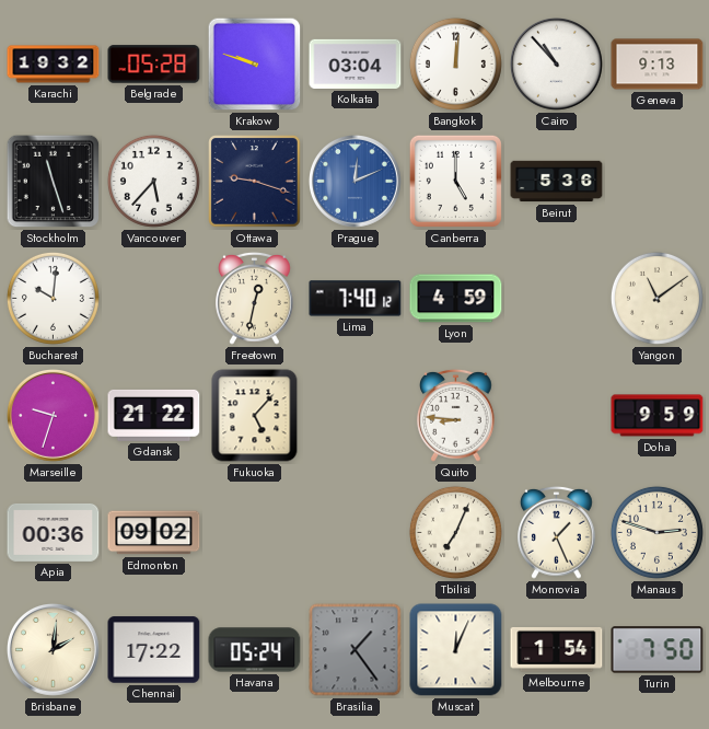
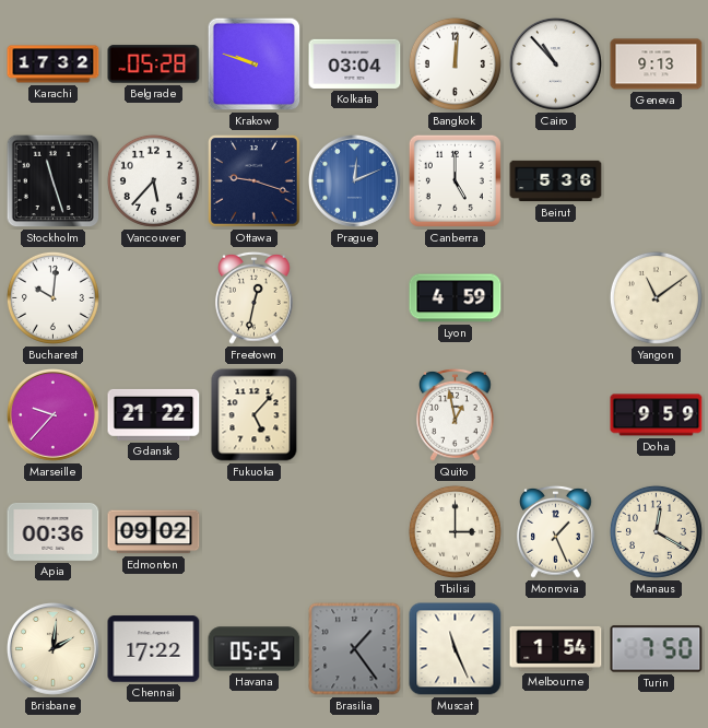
Karachi: 19:32 -> 17:32 (54, 64)
Lima: 7:40 -> none (356, 299)
Marseille: 9:33 -> 9:37 (54, 415)
Quito: 8:46 -> 12:58 (456, 414)
Tbilisi: 7:04 -> 3:00 (455, 531)
Manaus: 2:48 -> 12:20 (656, 531)
Havana: 05:24 -> 05:25 (255, 649)
Muscat: 12:04 -> 11:26 (456, 649)
